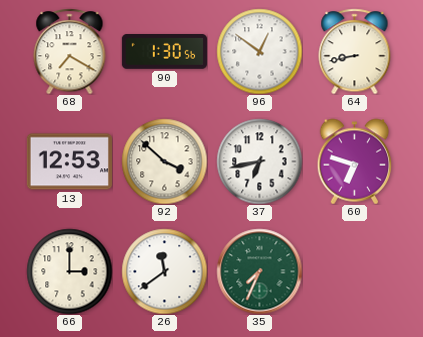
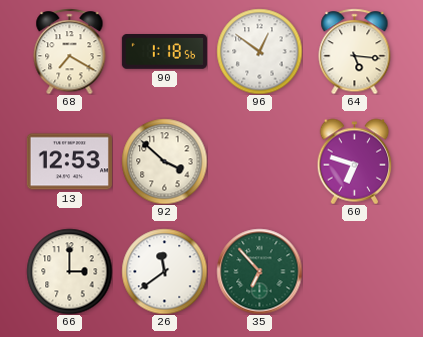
90: 1:30 -> 1:18 (164, 52)
64: 8:43 -> 5:16 (355, 51)
37: 6:43 -> none (259, 161)
35: 7:34 -> 6:53 (259, 271)
